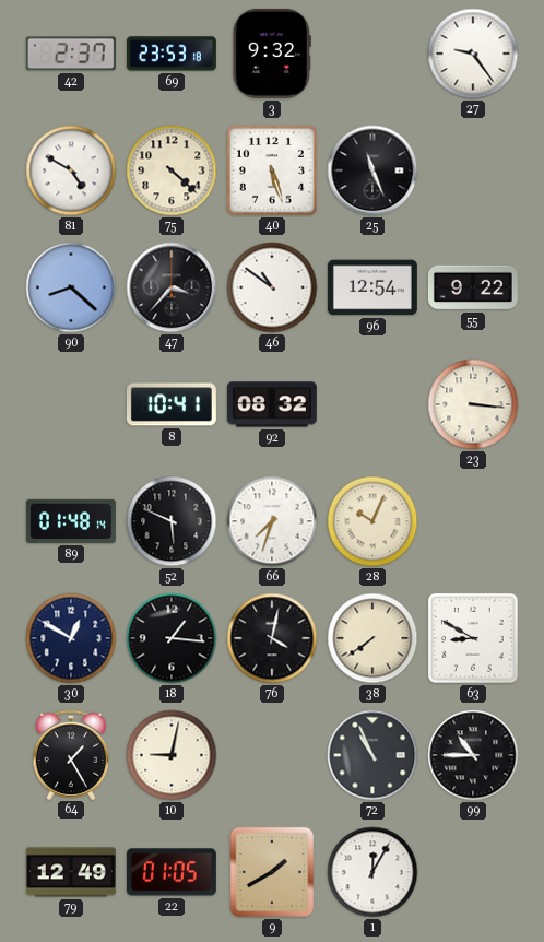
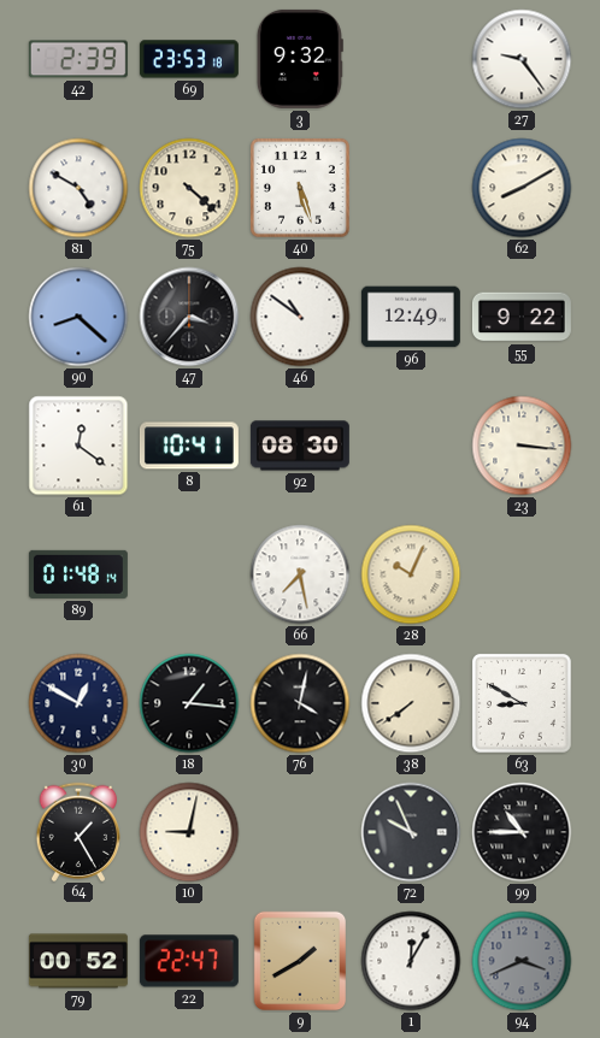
42: 2:37 -> 2:39 (78, 59)
25: 11:26 -> none (372, 170)
62: none -> 8:10 (522, 188)
96: 12:54 -> 12:49 (411, 317)
61: none -> 12:21 (78, 446)
92: 08:32 -> 08:30 (300, 446)
52: 5:49 -> none (172, 521)
66: 7:33 -> 7:28 (300, 574)
72: 10:56 -> 9:56 (411, 832)
79: 12:49 -> 00:52 (78, 961)
22: 01:05 -> 22:47 (189, 961)
94: none -> 3:41 (522, 961)
